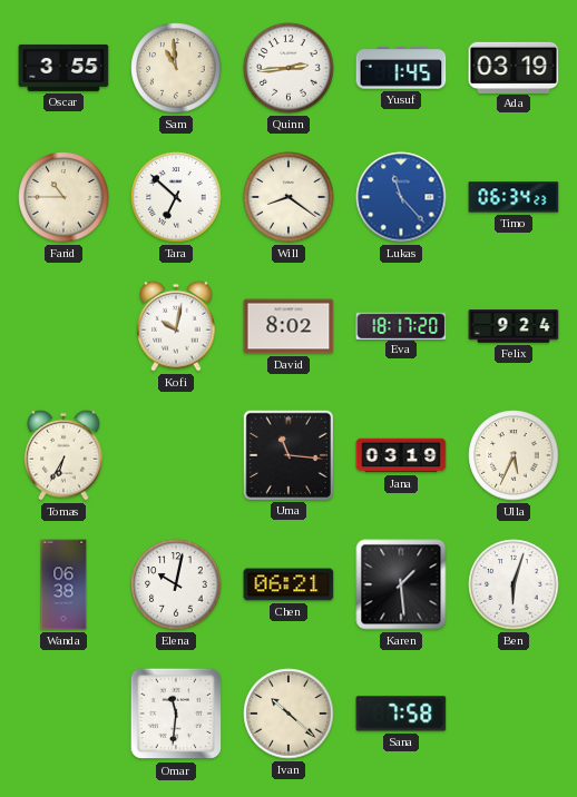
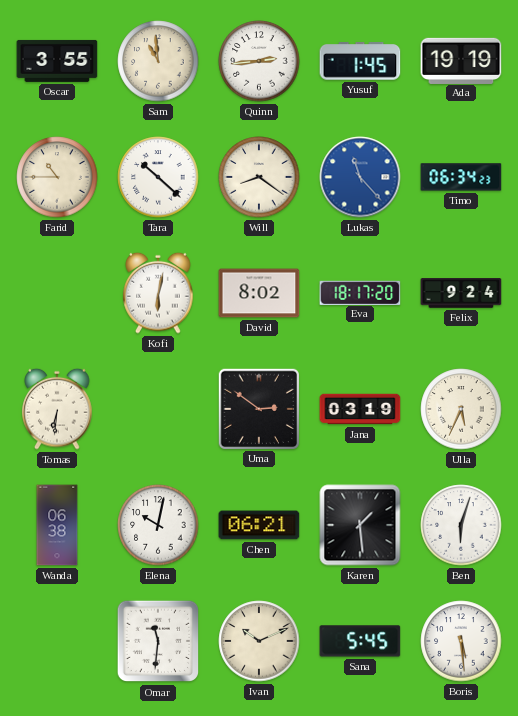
Ada: 03:19 -> 19:19 (461, 60)
Tara: 6:52 -> 10:22 (158, 177)
Kofi: 10:02 -> 6:02 (158, 293)
Tomas: 6:35 -> 6:31 (57, 409)
Uma: 11:16 -> 2:51 (258, 408)
Ivan: 10:22 -> 10:11 (259, 641)
Sana: 7:58 -> 5:45 (360, 641)
Boris: none -> 5:29 (461, 641)
